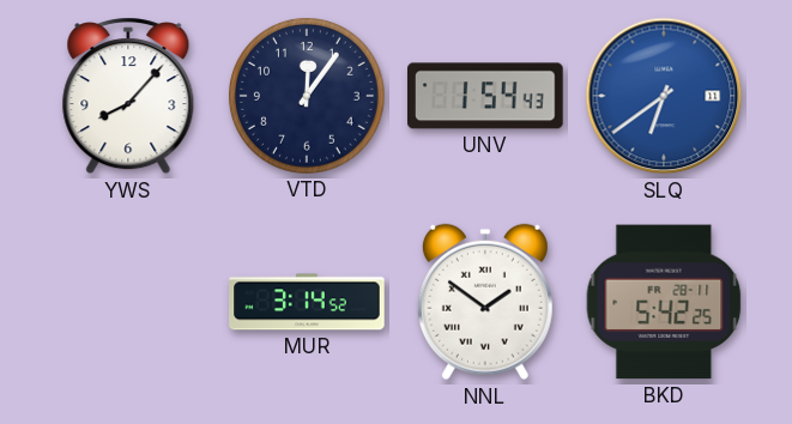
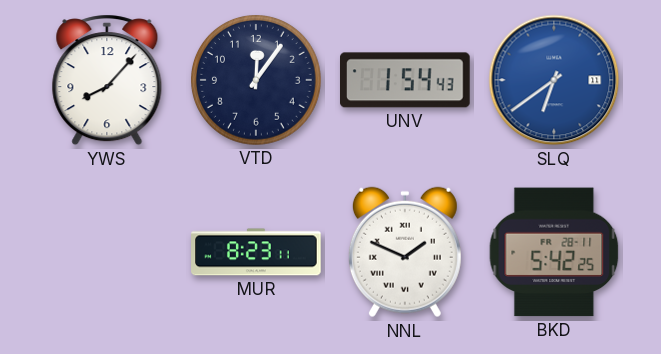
MUR: 3:14 -> 8:23 (256, 252)
NNL: 1:51 -> 1:49 (405, 252)
